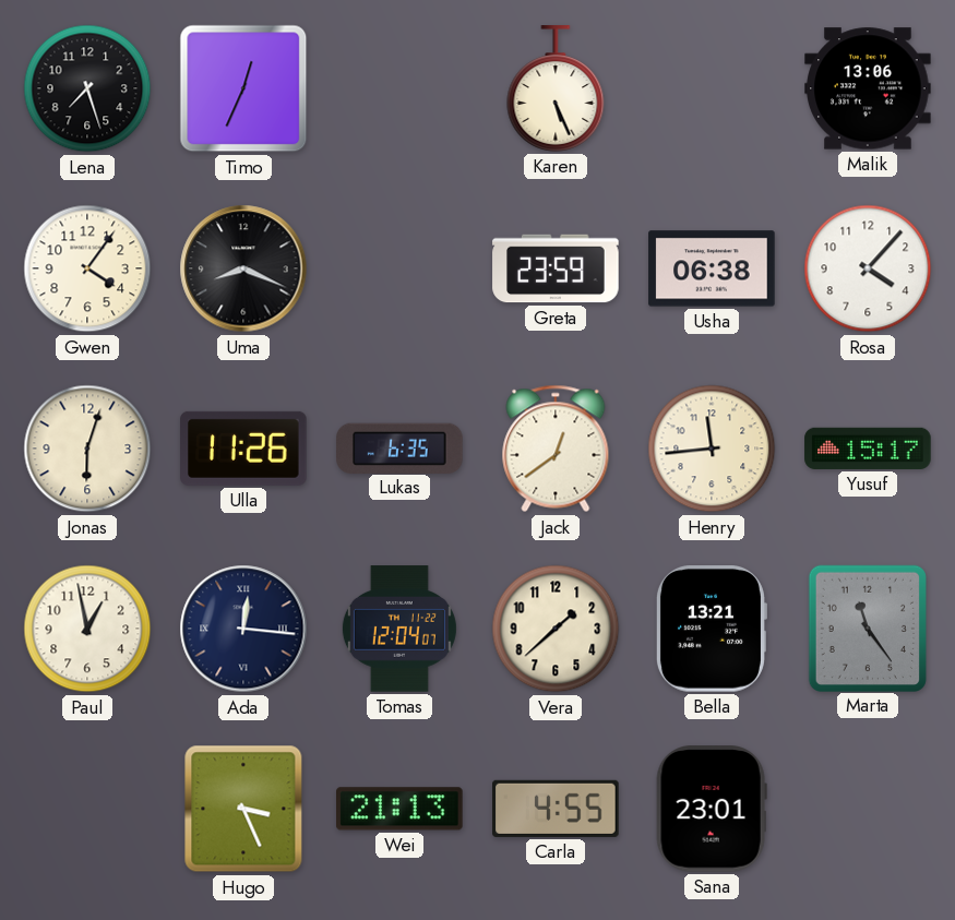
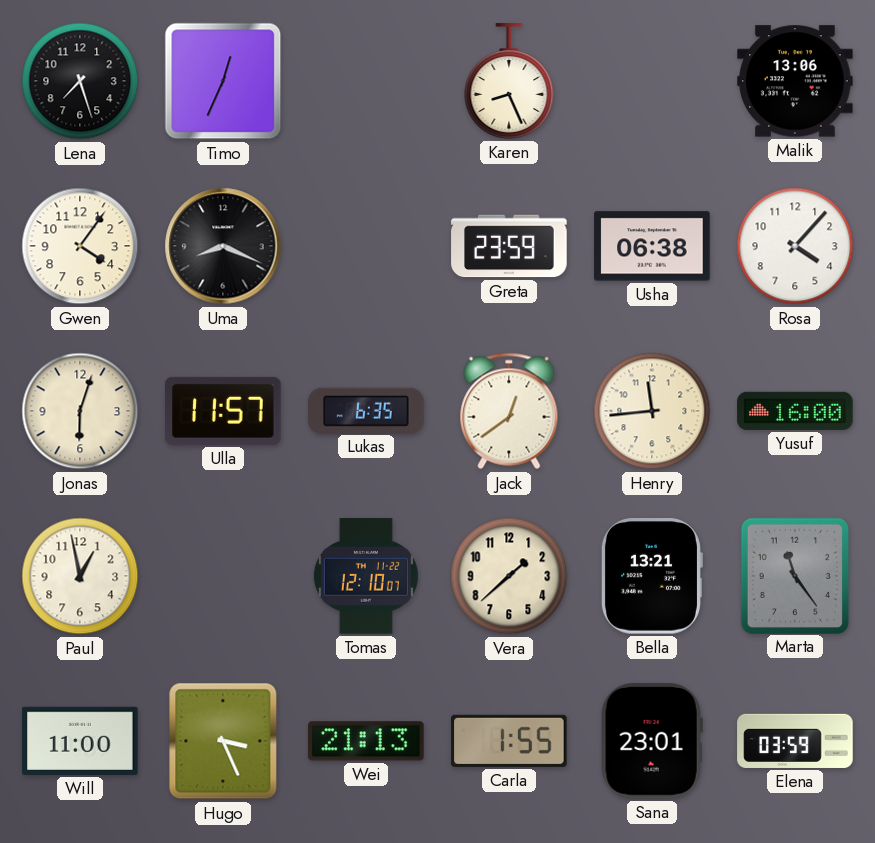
Karen: 5:26 -> 8:26 (509, 81)
Ulla: 11:26 -> 11:57 (223, 411)
Yusuf: 15:17 -> 16:00 (795, 411)
Ada: 12:16 -> none (243, 629)
Tomas: 12:04 -> 12:10 (366, 576)
Will: none -> 11:00 (80, 741)
Carla: 4:55 -> 1:55 (509, 741)
Elena: none -> 03:59 (795, 741)
